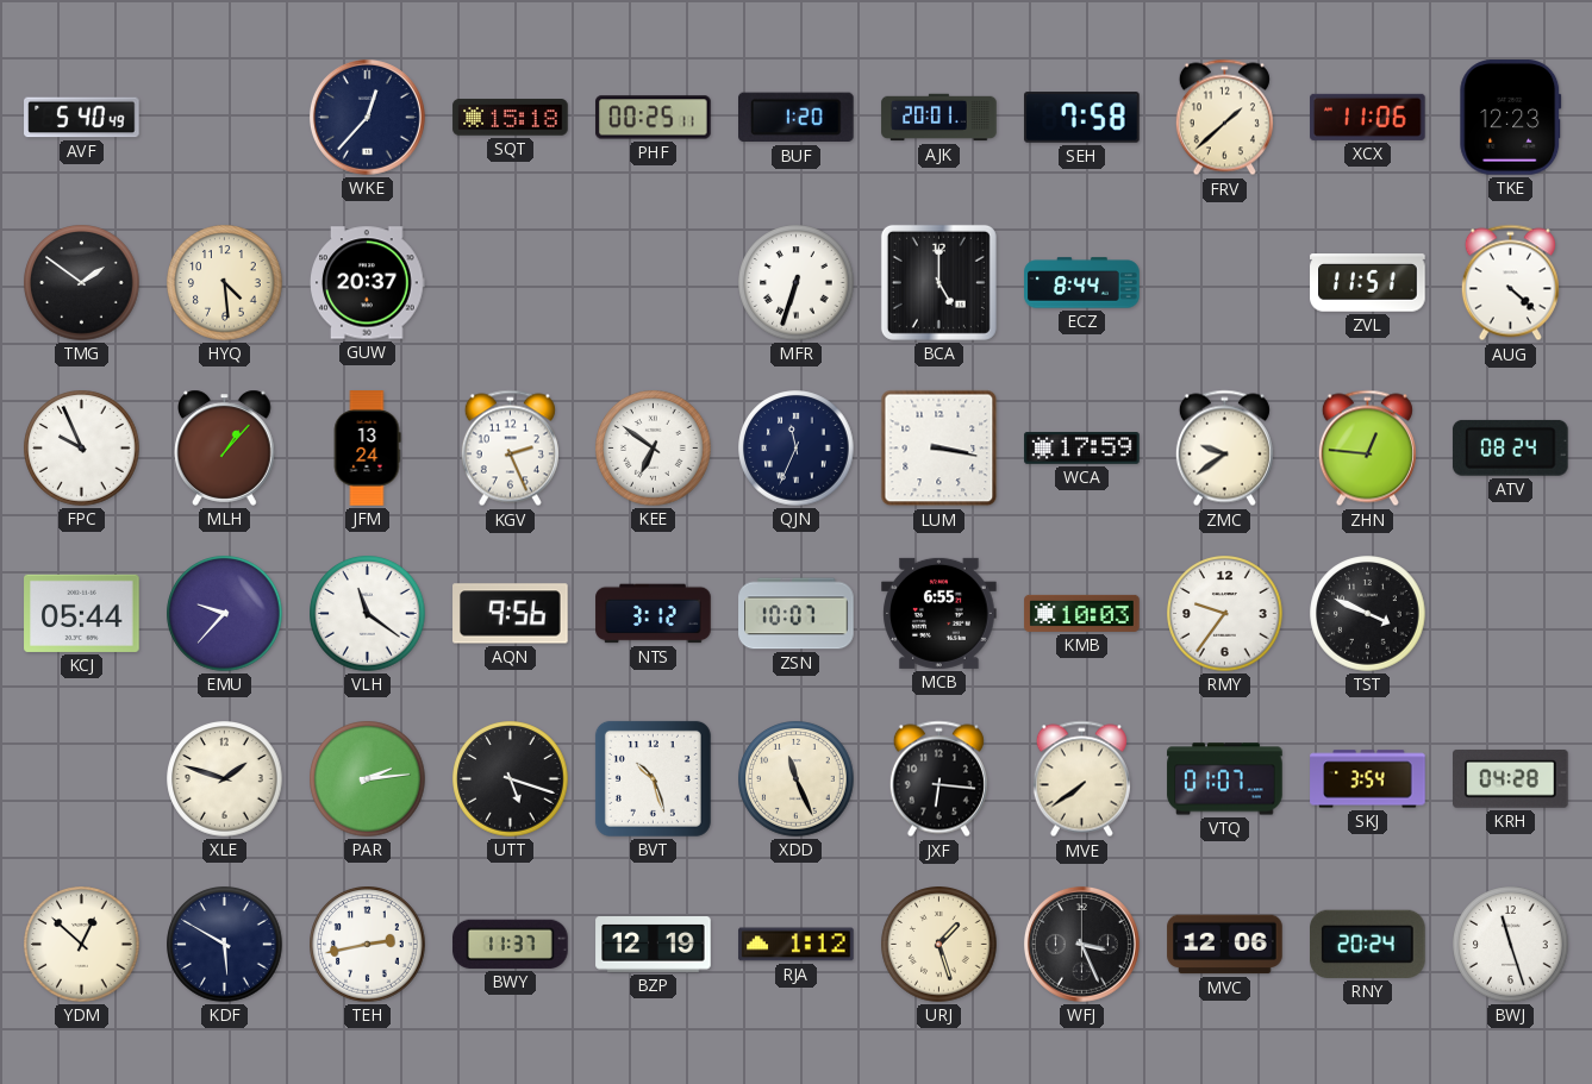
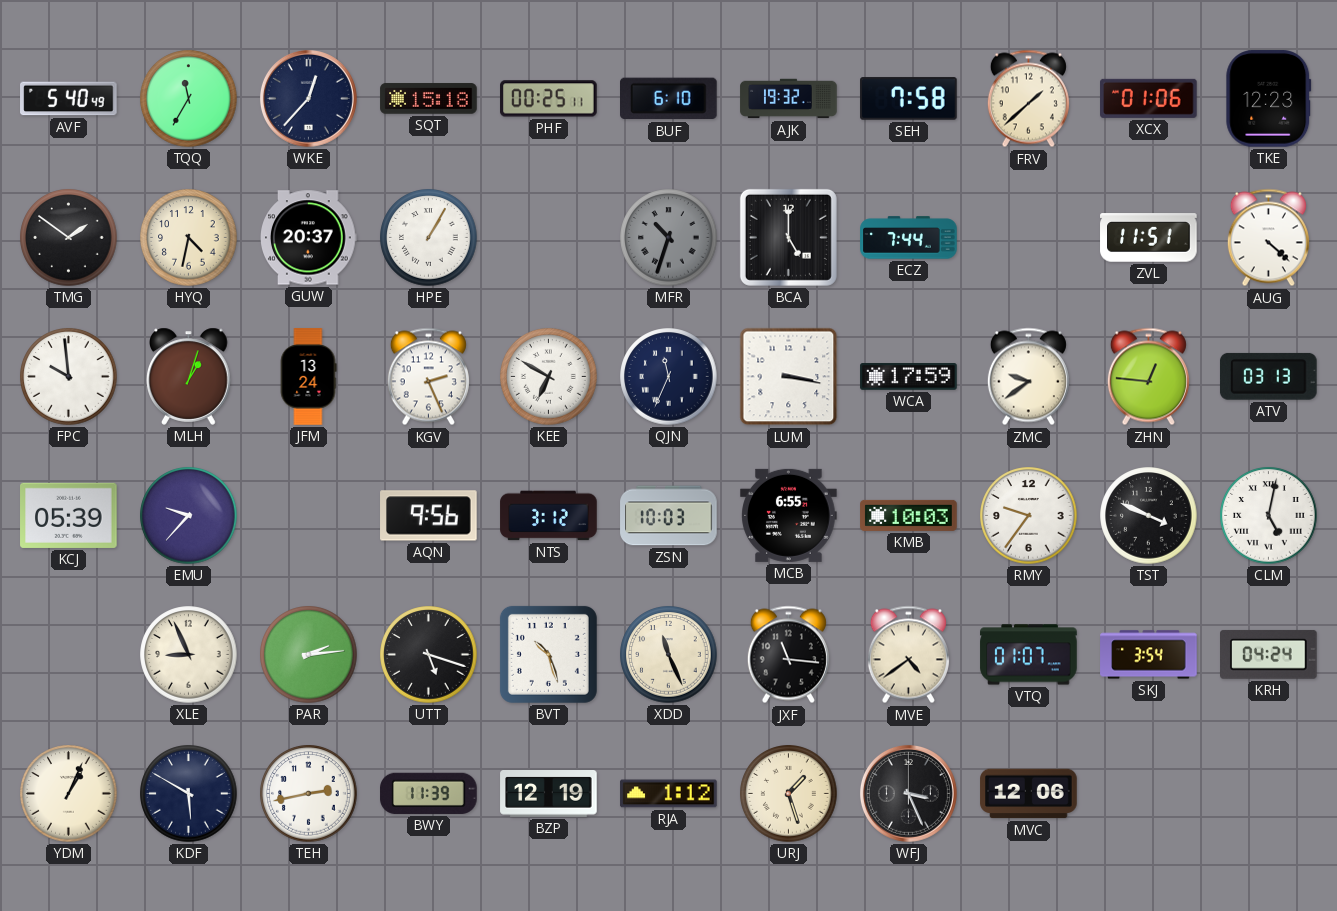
TQQ: none -> 11:35 (189, 99)
BUF: 1:20 -> 6:10 (669, 99)
AJK: 20:01 -> 19:32 (789, 99)
XCX: 11:06 -> 01:06 (1149, 98)
HYQ: 4:29 -> 4:32 (189, 238)
HPE: none -> 1:05 (429, 238)
MFR: 6:33 -> 10:33 (669, 238)
MFR dial: white -> grey (669, 238)
ECZ: 8:44 -> 7:44 (909, 238)
FPC: 9:56 -> 9:59 (69, 377)
MLH: 1:07 -> 1:03 (189, 376)
KEE: 6:51 -> 6:50 (549, 377)
ATV: 08:24 -> 03:13 (1269, 376)
KCJ: 05:44 -> 05:39 (69, 515)
VLH: 11:21 -> none (368, 614)
ZSN: 10:07 -> 10:03 (669, 516)
CLM: none -> 5:02 (1269, 516)
XLE: 1:48 -> 8:56 (189, 655)
JXF: 6:16 -> 11:16 (788, 655)
MVE: 7:39 -> 4:39 (908, 655)
KRH: 04:28 -> 04:24 (1269, 654)
YDM: 12:52 -> 1:04 (69, 794)
BWY: 11:37 -> 11:39 (429, 793)
RNY: 20:24 -> none (1368, 944)
BWJ: 11:27 -> none (1511, 945)
